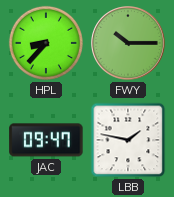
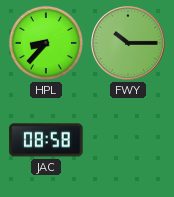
JAC: 09:47 -> 08:58 (46, 140)
LBB: 1:47 -> none (128, 140)
